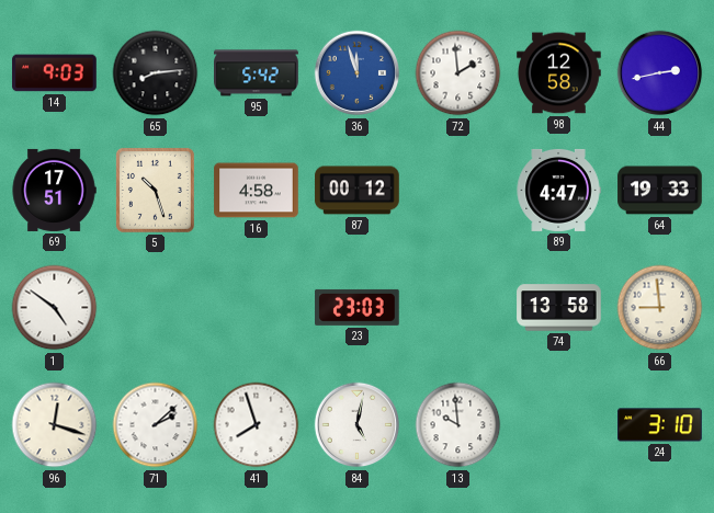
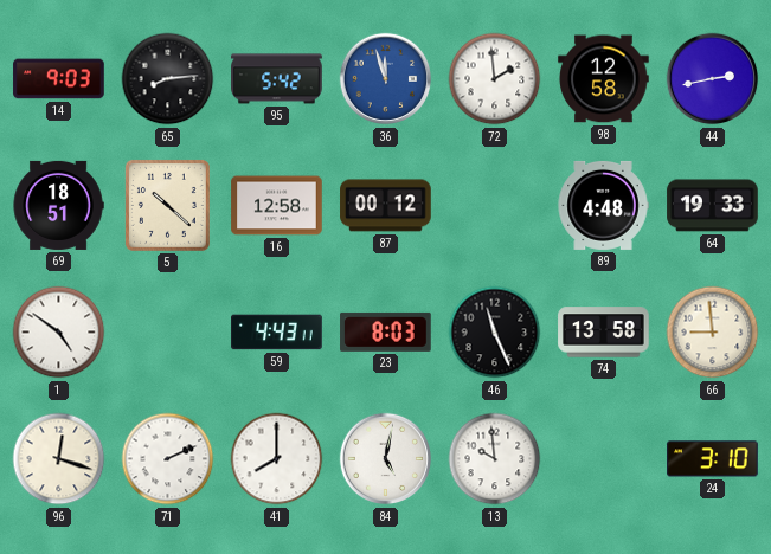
69: 17:51 -> 18:51 (58, 205)
5: 10:27 -> 10:22 (167, 205)
16: 4:58 -> 12:58 (277, 206)
89: 4:47 -> 4:48 (603, 205)
59: none -> 4:43 (277, 333)
23: 23:03 -> 8:03 (386, 331)
46: none -> 11:26 (495, 333)
71: 2:08 -> 2:11 (168, 459)
41: 7:57 -> 8:00 (277, 459)
